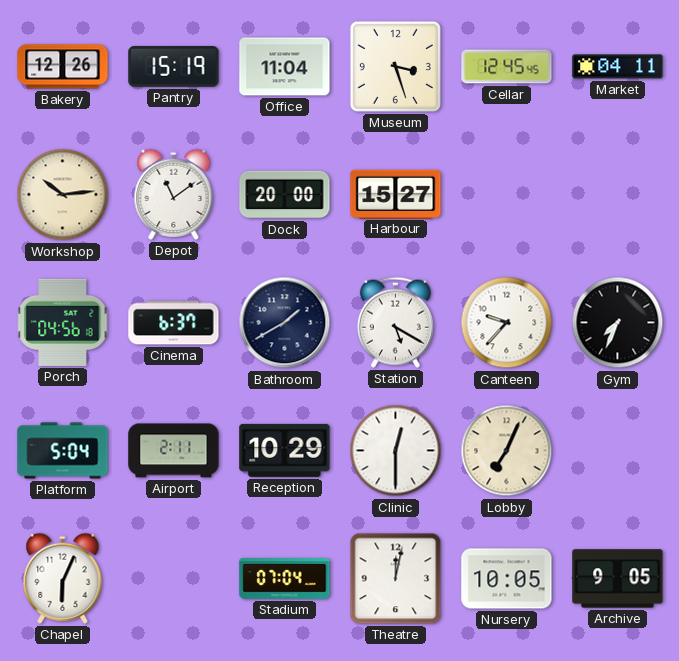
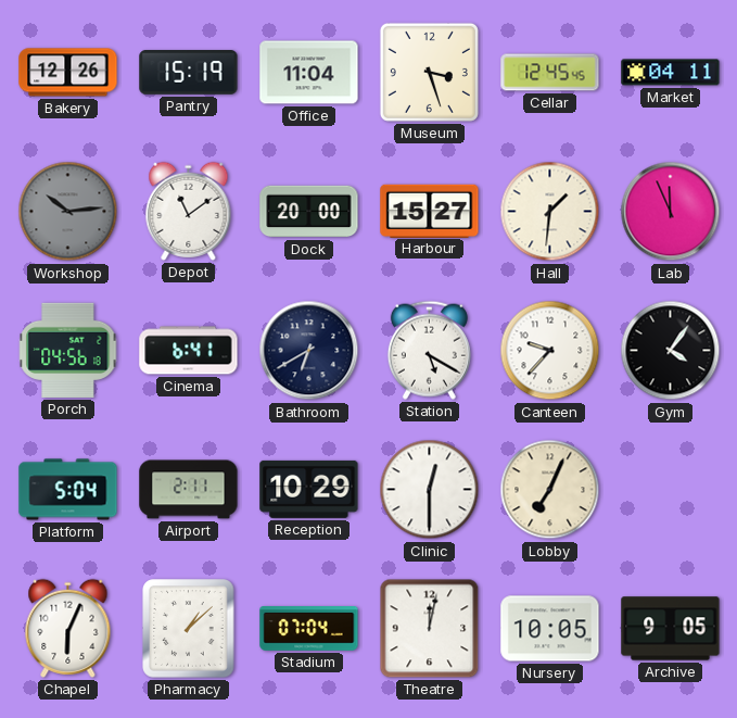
Workshop dial: cream -> grey (68, 212)
Hall: none -> 1:31 (550, 212)
Lab: none -> 11:56 (671, 212)
Cinema: 6:37 -> 6:41 (189, 351)
Bathroom: 1:40 -> 6:40 (309, 351)
Gym: 7:34 -> 4:06 (671, 351)
Pharmacy: none -> 1:08 (189, 629)
